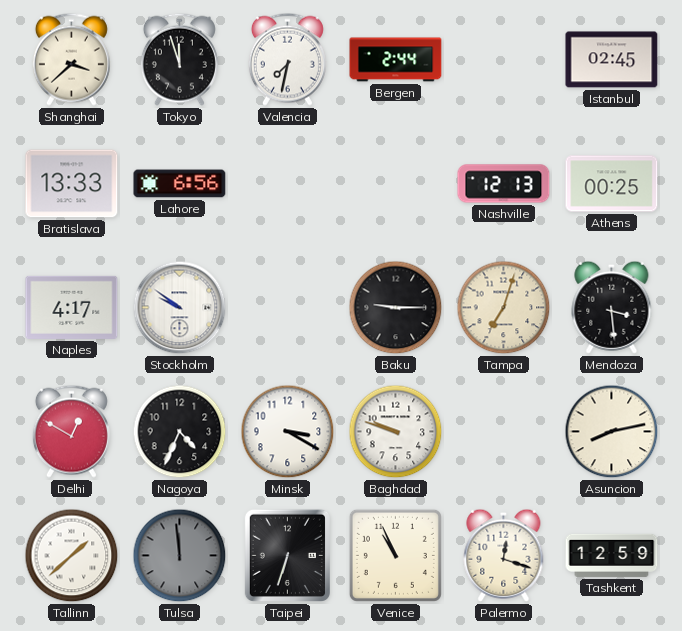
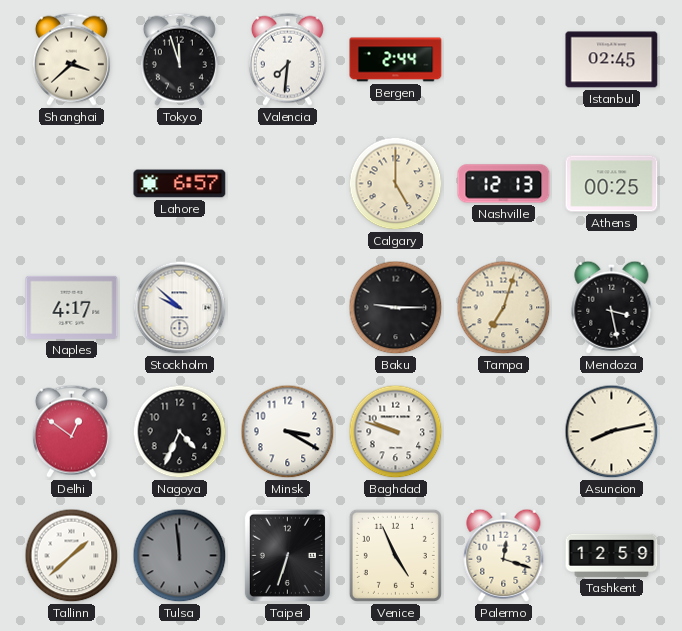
Valencia: 7:32 -> 7:31 (287, 59)
Bratislava: 13:33 -> none (72, 184)
Lahore: 6:56 -> 6:57 (180, 184)
Calgary: none -> 5:00 (396, 184)
Stockholm: 9:51 -> 9:52 (180, 308)
Mendoza: 3:29 -> 3:28 (612, 307)
Delhi: 12:50 -> 12:51 (71, 431)
Venice: 10:56 -> 4:56 (395, 555)
